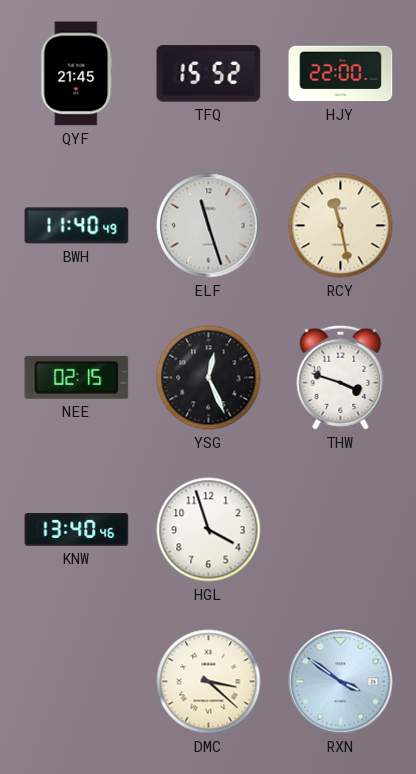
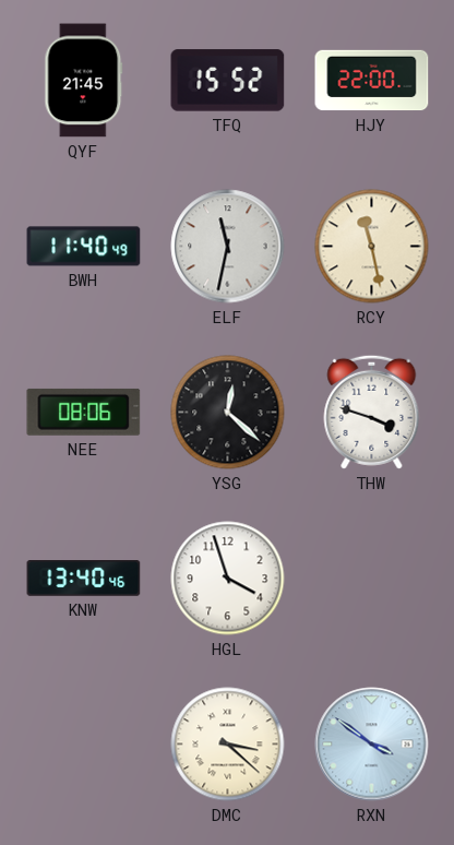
ELF: 11:27 -> 11:32 (228, 247)
NEE: 02:15 -> 08:06 (84, 412)
YSG: 12:26 -> 12:22 (228, 413)
